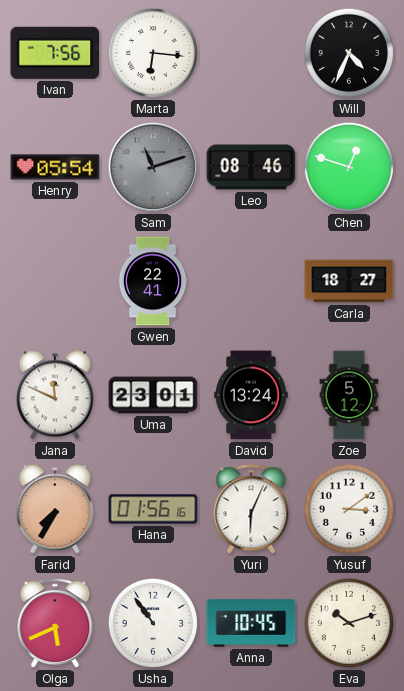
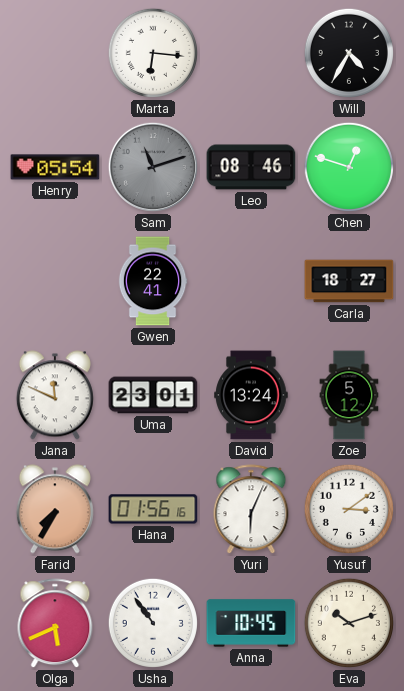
Ivan: 7:56 -> none (55, 53)
Will: 4:34 -> 4:35 (349, 53)
